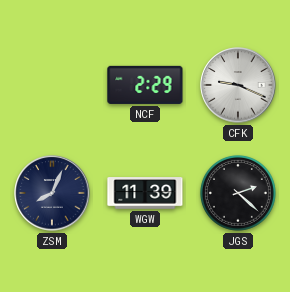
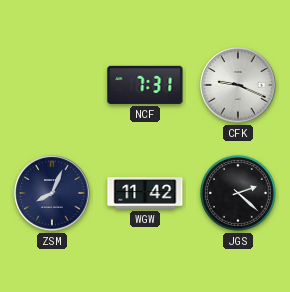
NCF: 2:29 -> 7:31 (145, 85)
WGW: 11:39 -> 11:42 (145, 193)
